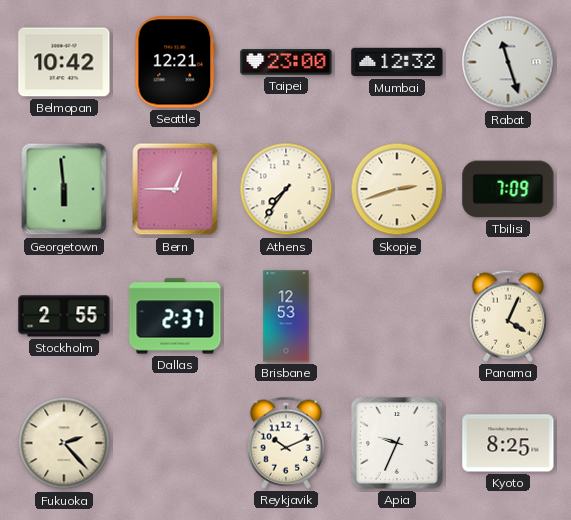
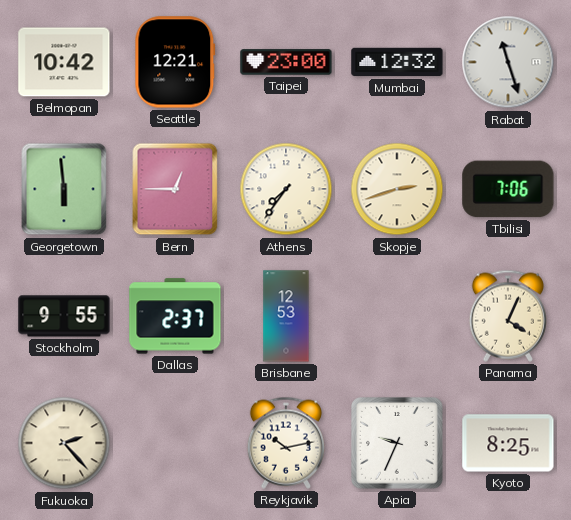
Tbilisi: 7:09 -> 7:06 (508, 189)
Stockholm: 2:55 -> 9:55 (64, 316)
Reykjavik: 10:11 -> 10:13 (286, 443)
